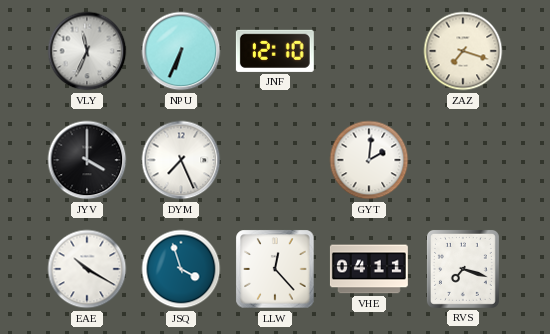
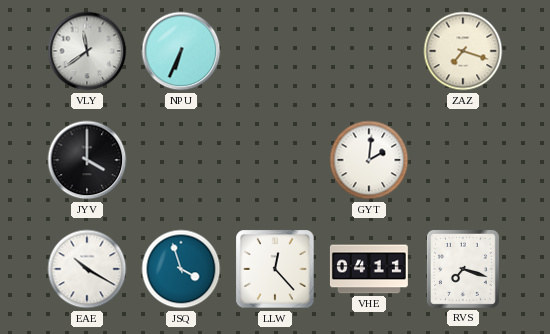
VLY: 11:34 -> 11:39 (87, 51)
JNF: 12:10 -> none (275, 51)
DYM: 7:26 -> none (181, 160)
